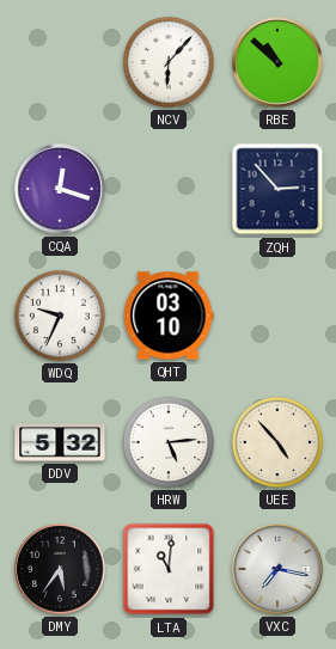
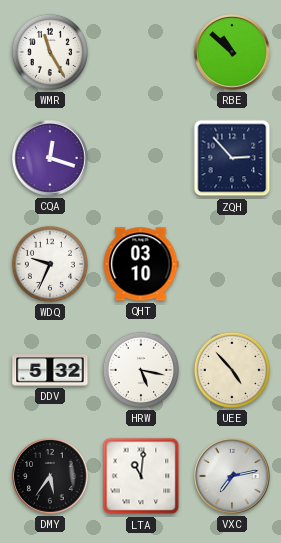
WMR: none -> 11:25 (50, 52)
NCV: 6:07 -> none (169, 62)
HRW: 5:14 -> 5:17 (141, 370)
VXC: 7:17 -> 7:13 (232, 476)
